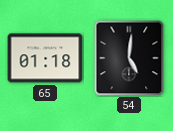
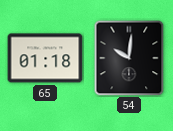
54: 5:01 -> 10:01 (129, 58)
